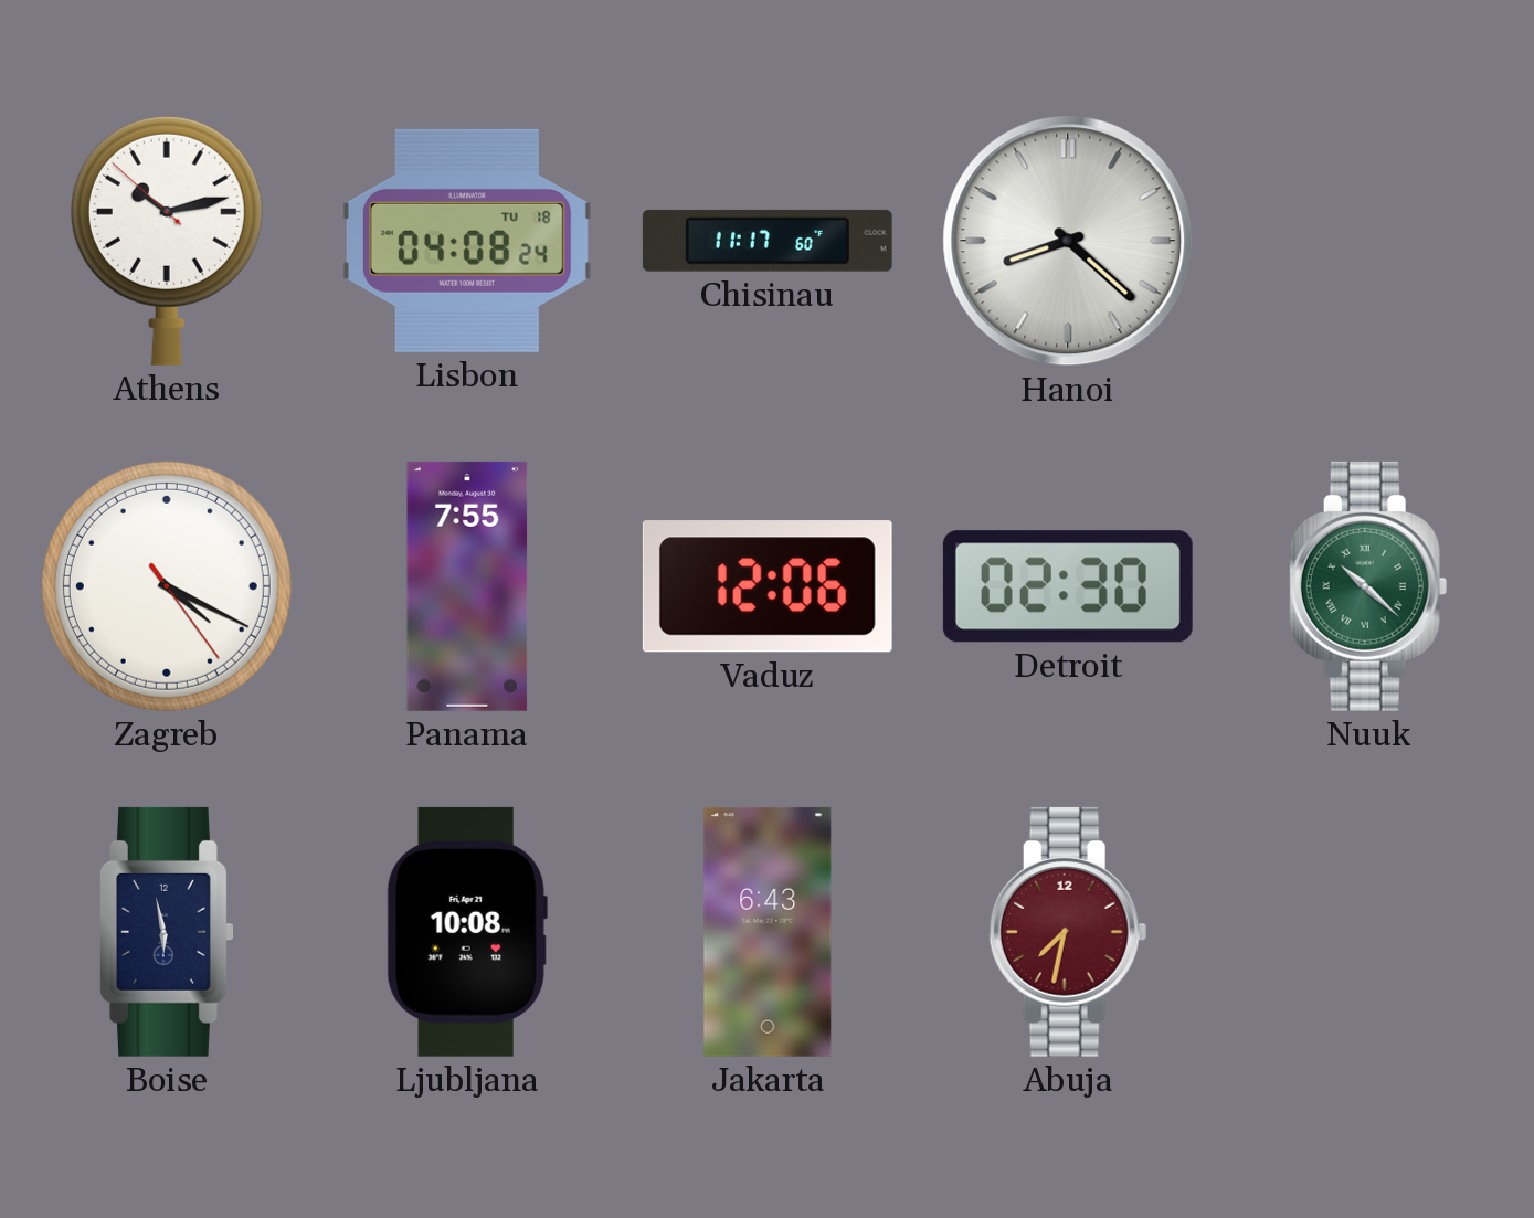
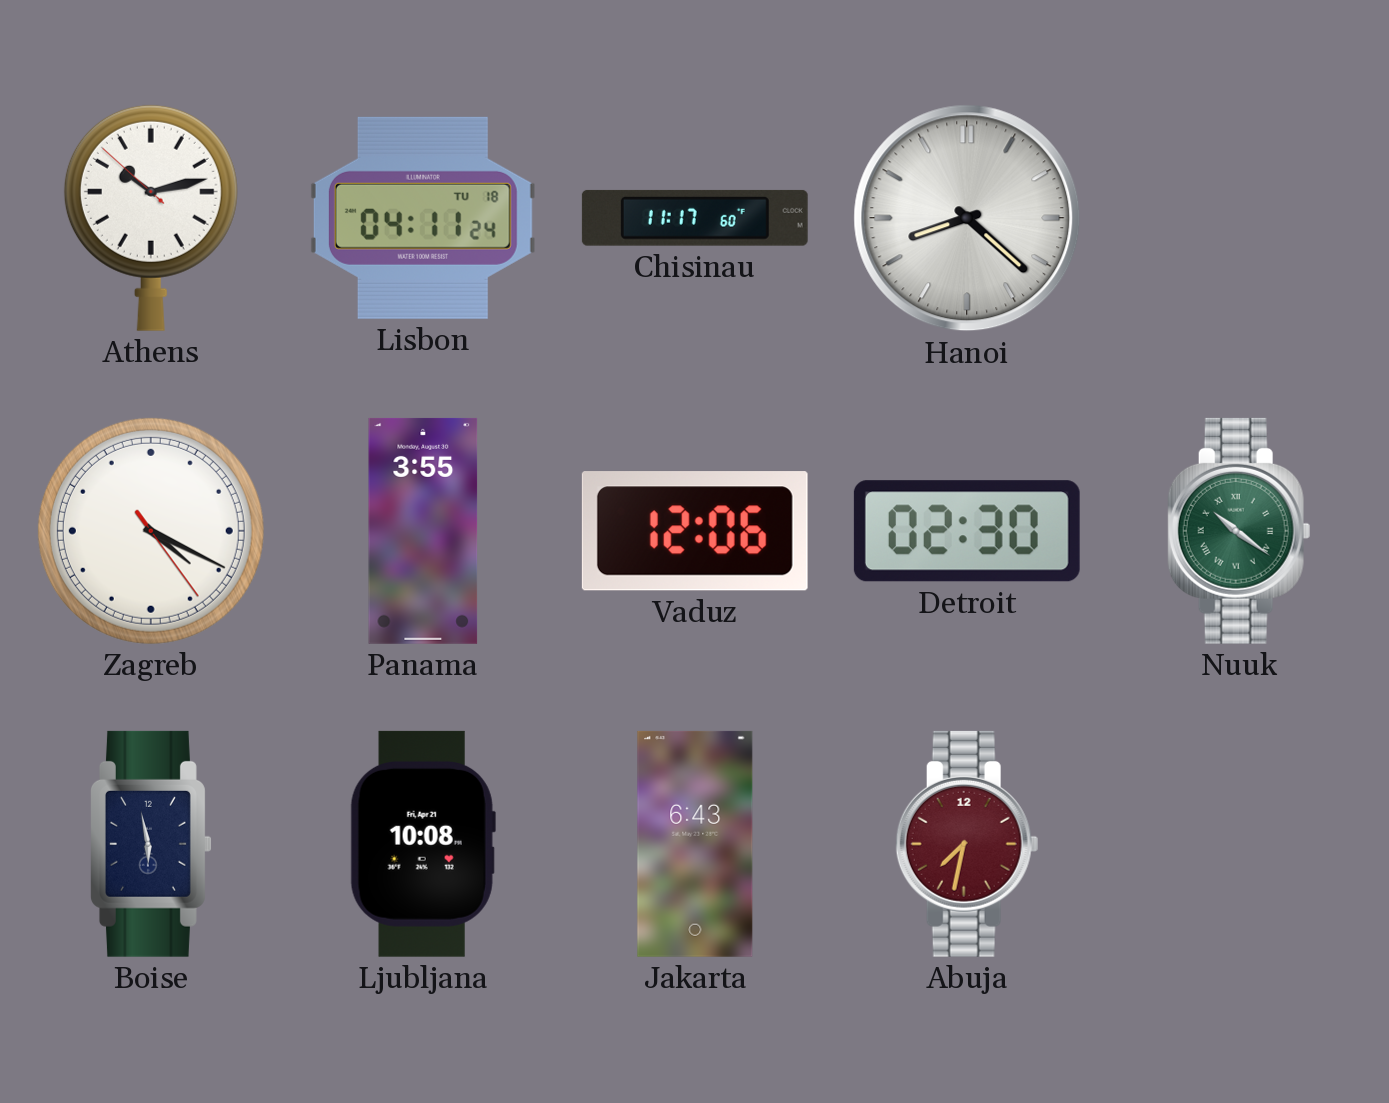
Lisbon: 04:08 -> 04:11 (423, 218)
Panama: 7:55 -> 3:55 (423, 531)
Nuuk: 10:22 -> 10:21 (1239, 531)
